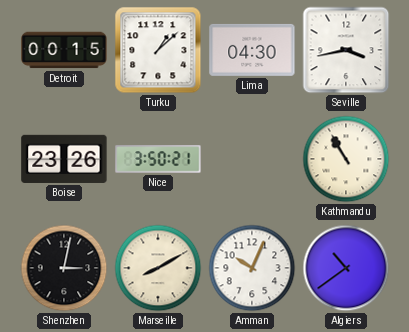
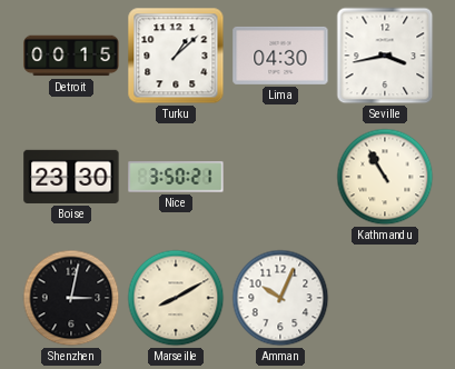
Boise: 23:26 -> 23:30 (71, 177)
Algiers: 10:39 -> none (346, 268)
